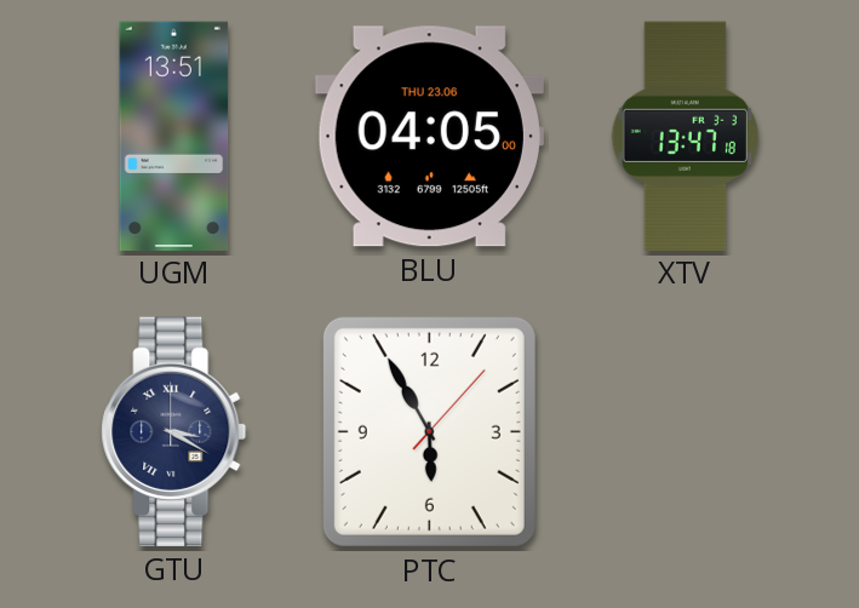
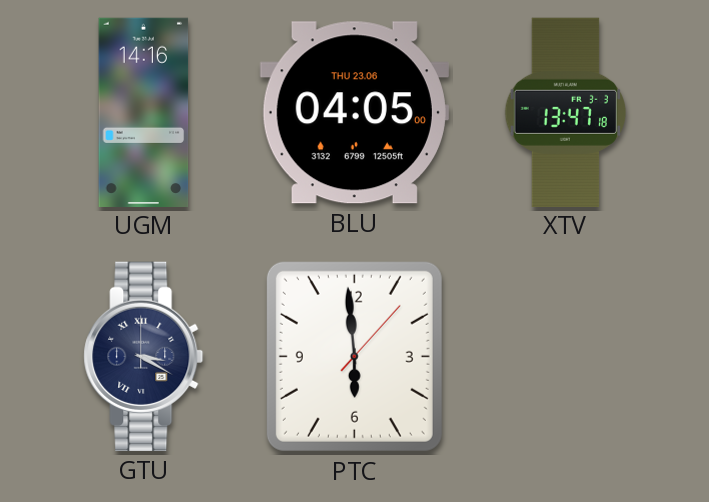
UGM: 13:51 -> 14:16 (144, 112)
PTC: 5:55 -> 5:59 (354, 356)
